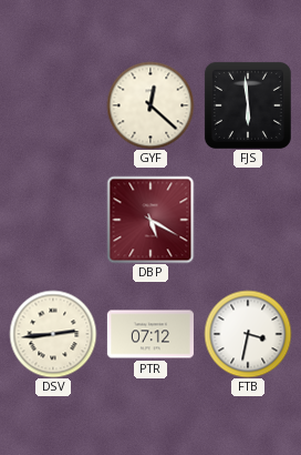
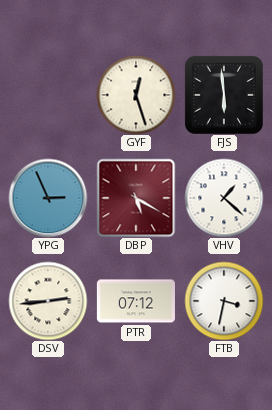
GYF: 12:22 -> 12:27 (136, 95)
YPG: none -> 2:56 (48, 198)
VHV: none -> 1:22 (224, 198)
